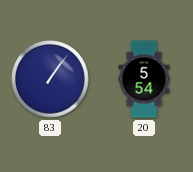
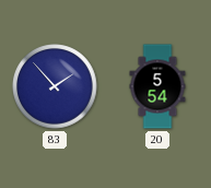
83: 1:06 -> 1:53 (55, 86)
